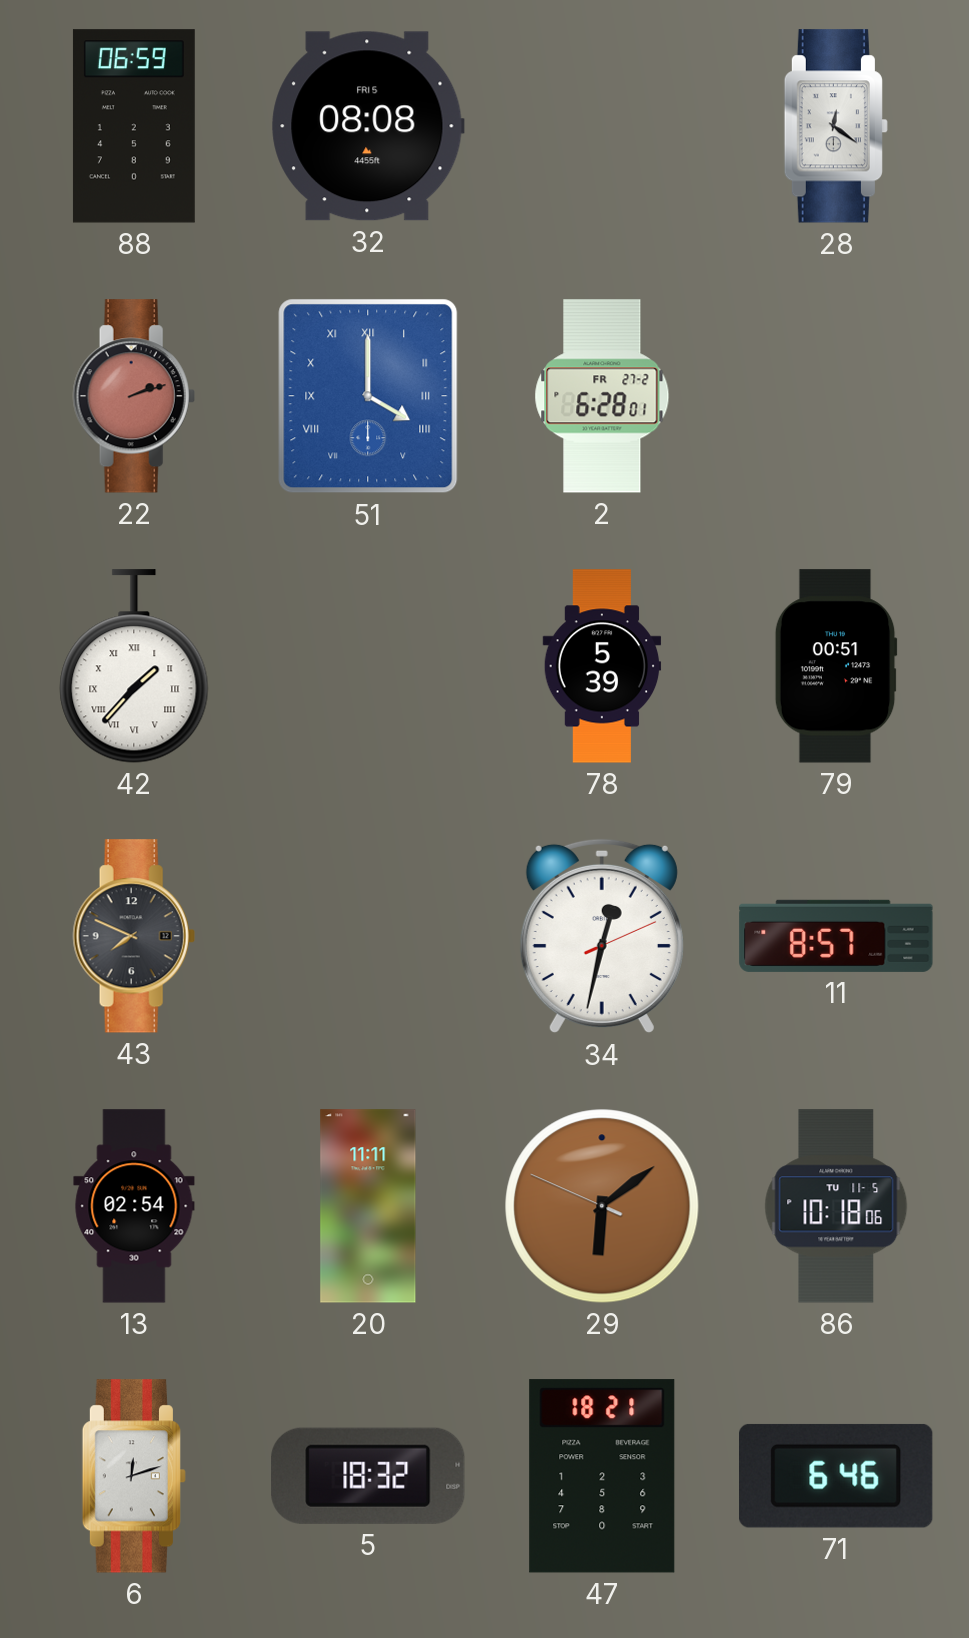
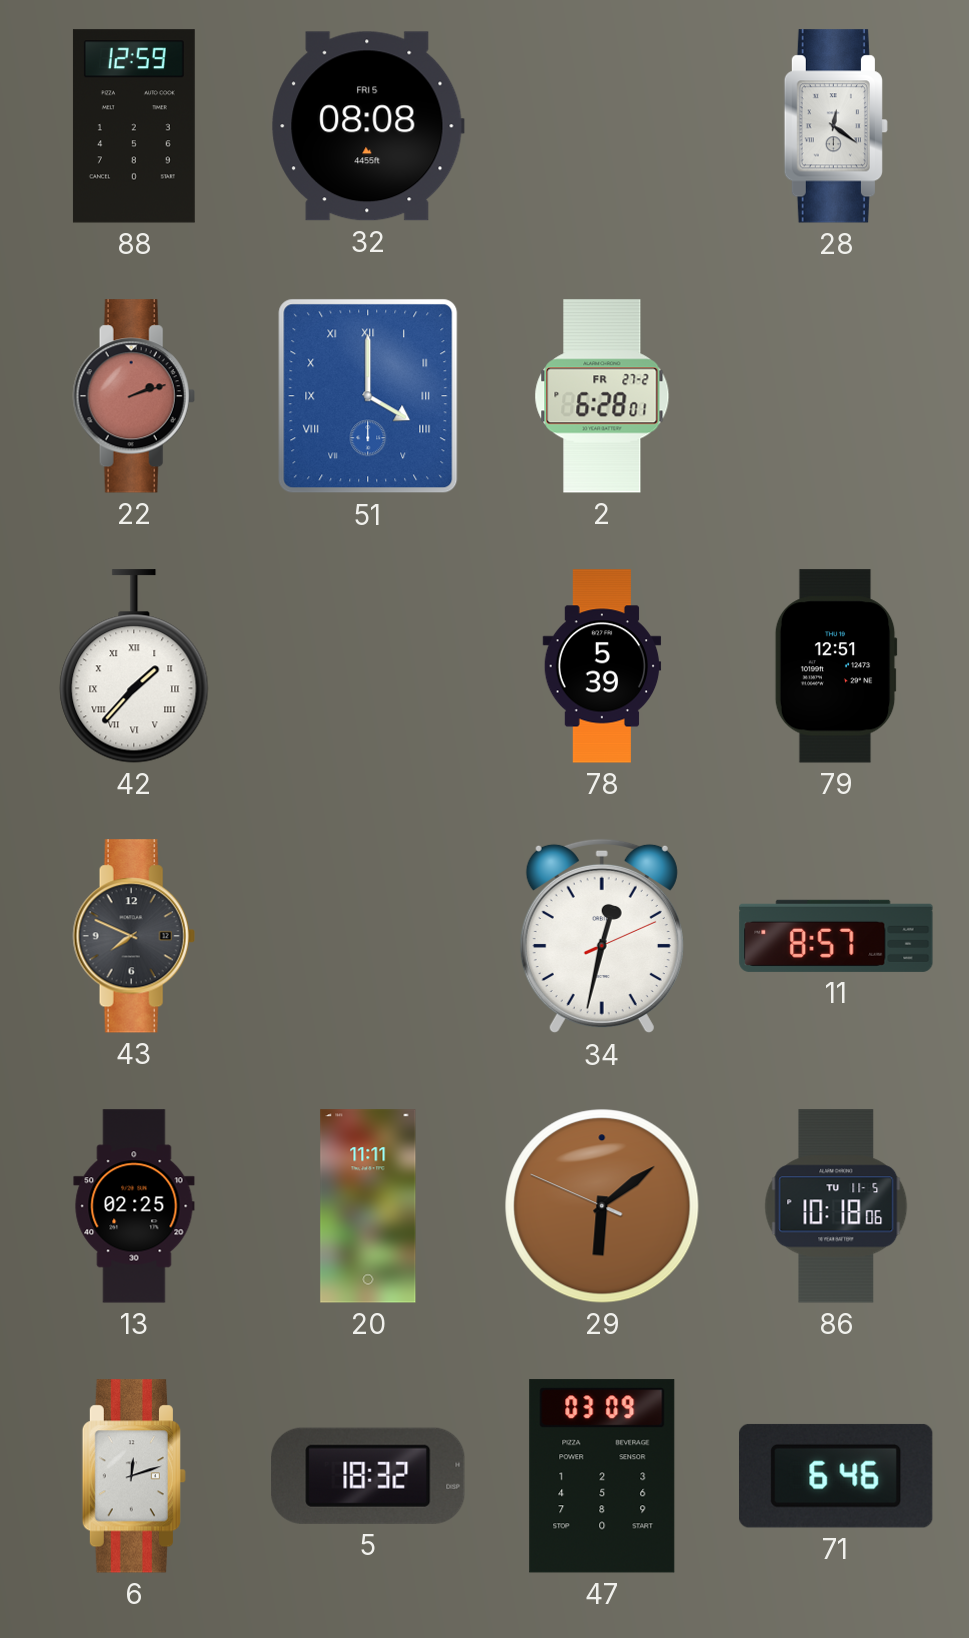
88: 06:59 -> 12:59 (134, 126)
79: 00:51 -> 12:51 (836, 666)
13: 02:54 -> 02:25 (134, 1206)
47: 18:21 -> 03:09 (602, 1476)
